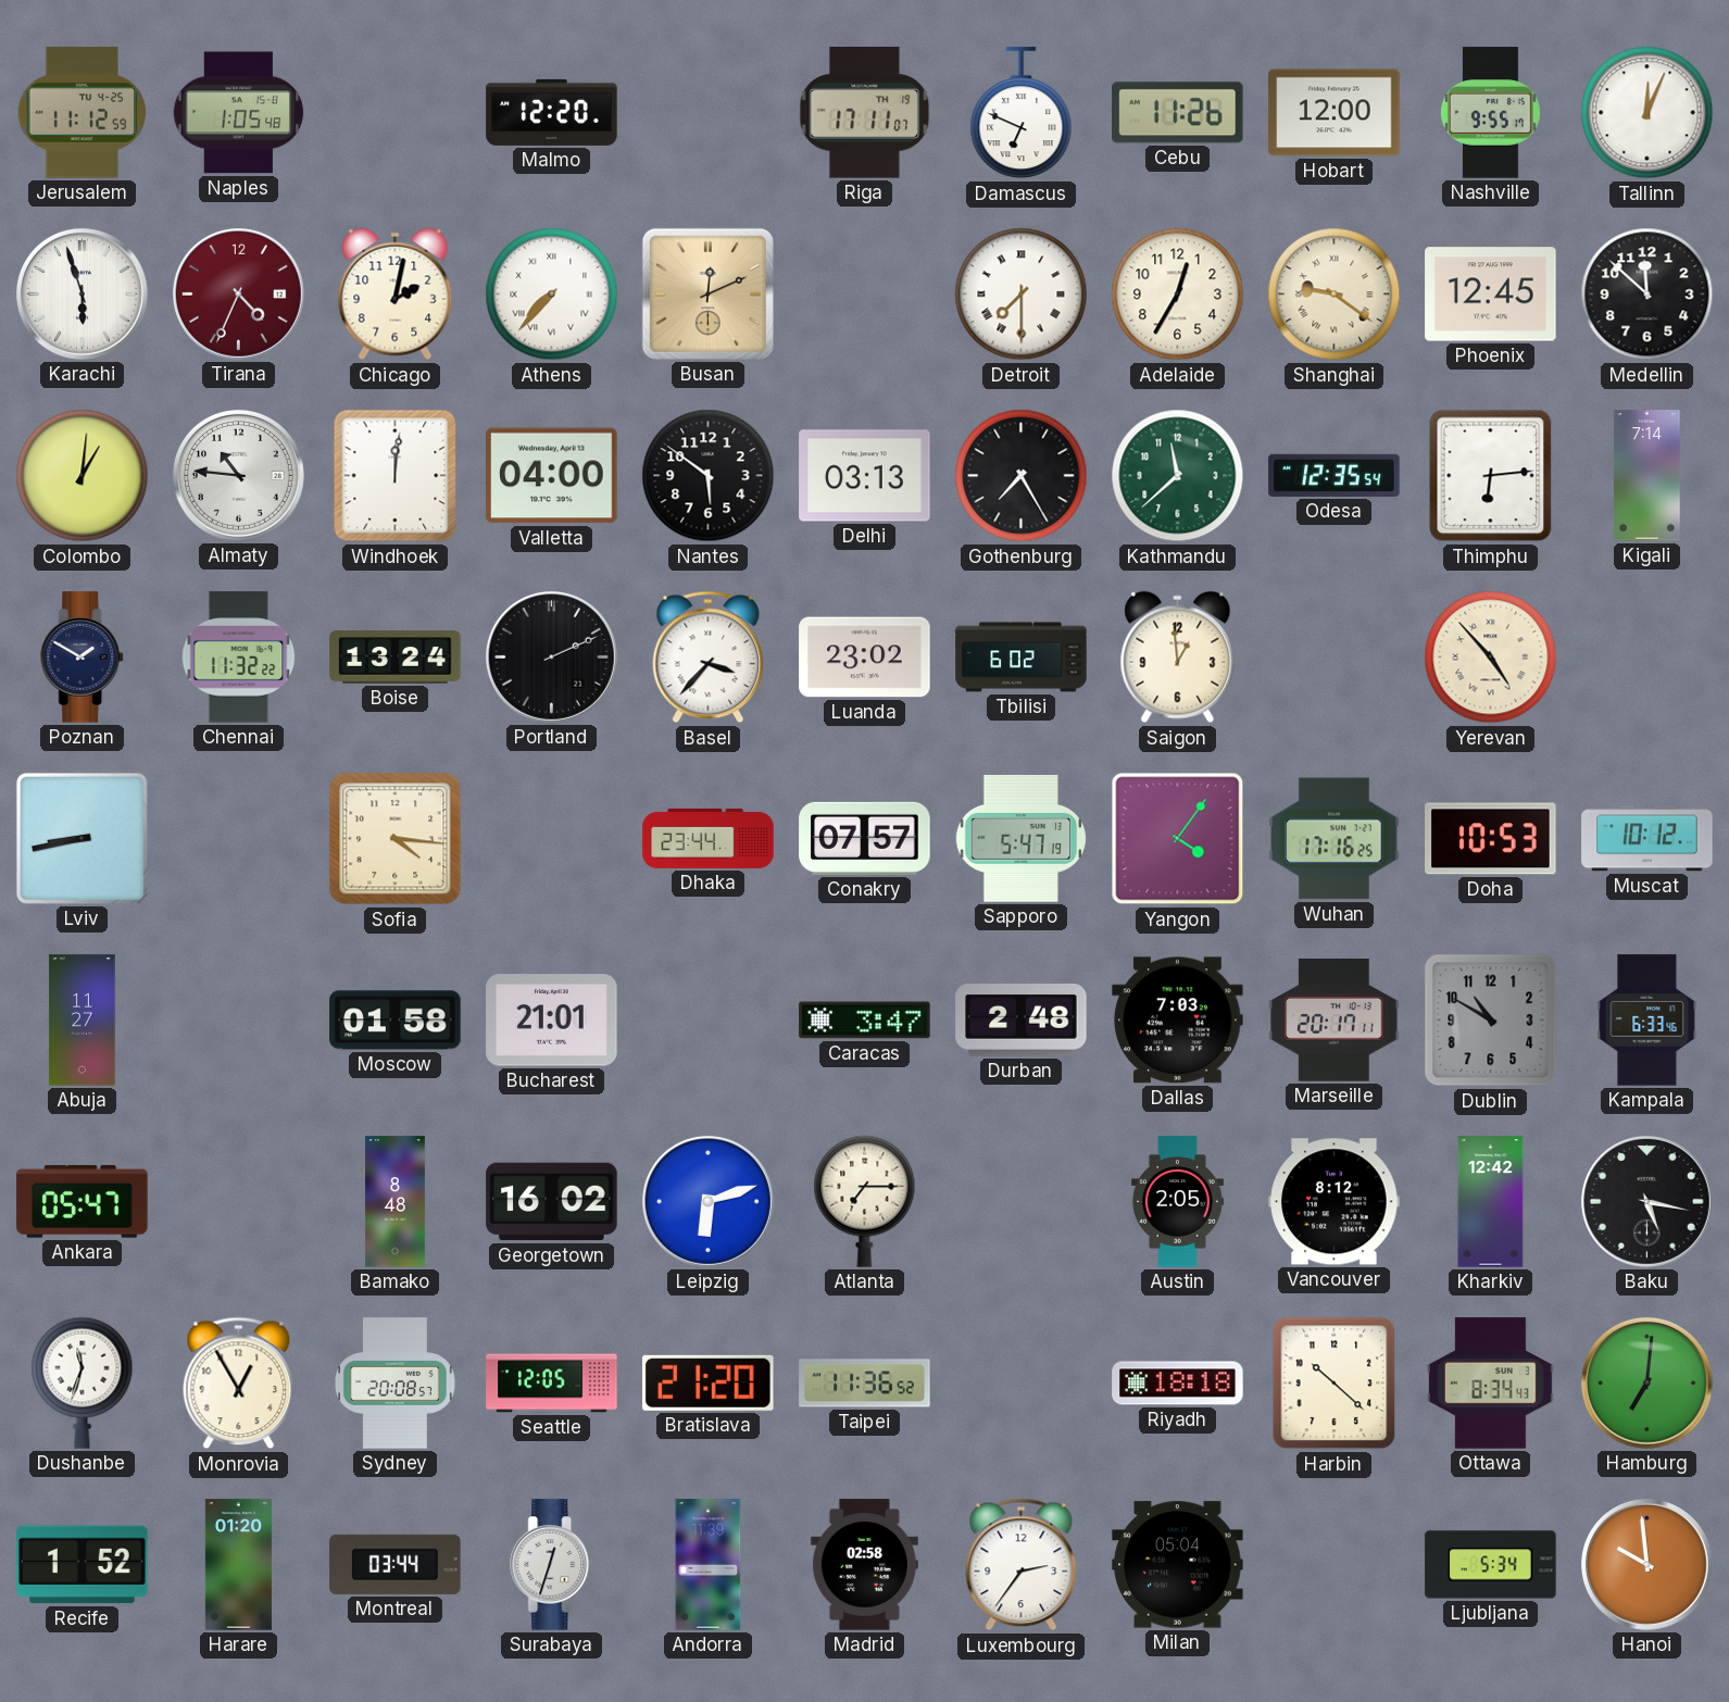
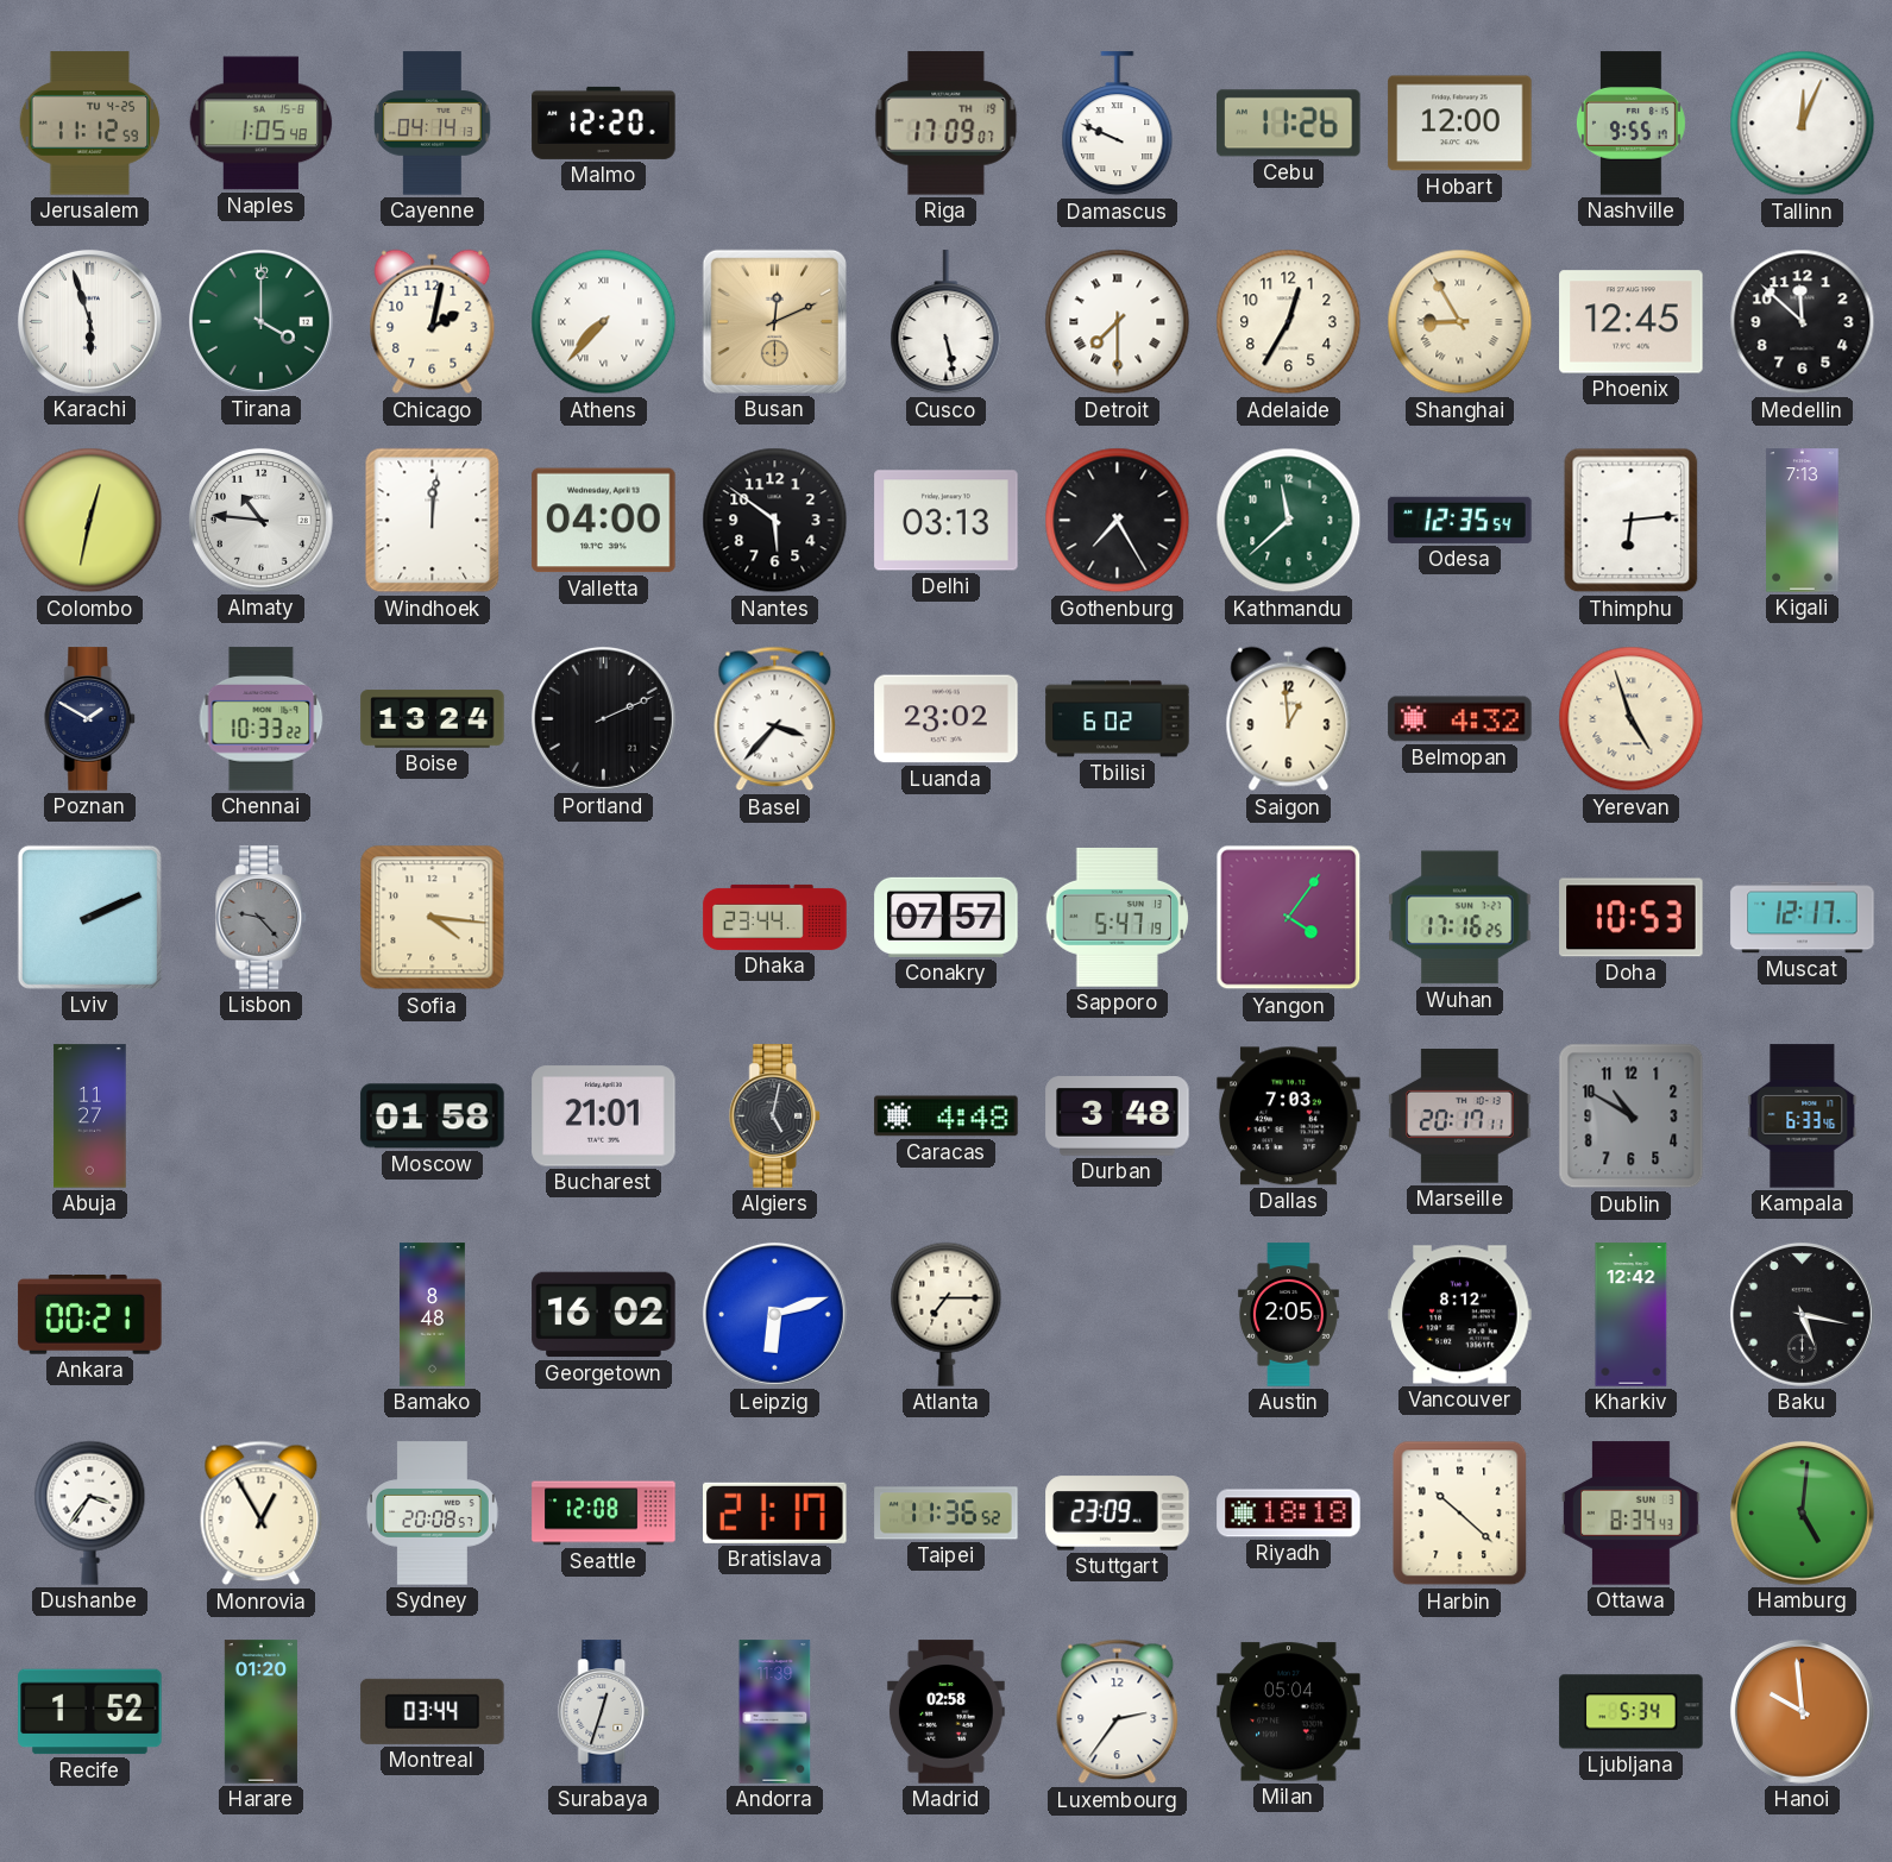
Cayenne: none -> 04:14 (432, 124)
Riga: 17:11 -> 17:09 (947, 124)
Damascus: 6:49 -> 9:49 (1118, 124)
Tirana: 4:34 -> 4:00 (260, 321)
Tirana dial: burgundy -> green (260, 321)
Cusco: none -> 5:28 (947, 322)
Shanghai: 9:21 -> 8:55 (1460, 322)
Colombo: 1:01 -> 12:32 (90, 521)
Kigali: 7:14 -> 7:13 (1803, 521)
Chennai: 11:32 -> 10:33 (262, 719)
Belmopan: none -> 4:32 (1460, 719)
Yerevan: 4:53 -> 4:57 (1632, 719)
Lviv: 8:43 -> 2:11 (89, 917)
Lisbon: none -> 9:23 (262, 918)
Muscat: 10:12 -> 12:17 (1803, 918)
Algiers: none -> 5:02 (775, 1116)
Caracas: 3:47 -> 4:48 (947, 1116)
Durban: 2:48 -> 3:48 (1118, 1116)
Ankara: 05:47 -> 00:21 (90, 1315)
Dushanbe: 11:33 -> 3:36 (90, 1512)
Seattle: 12:05 -> 12:08 (604, 1514)
Bratislava: 21:20 -> 21:17 (775, 1512)
Stuttgart: none -> 23:09 (1118, 1514)
Hamburg: 7:01 -> 5:01 (1802, 1512)
